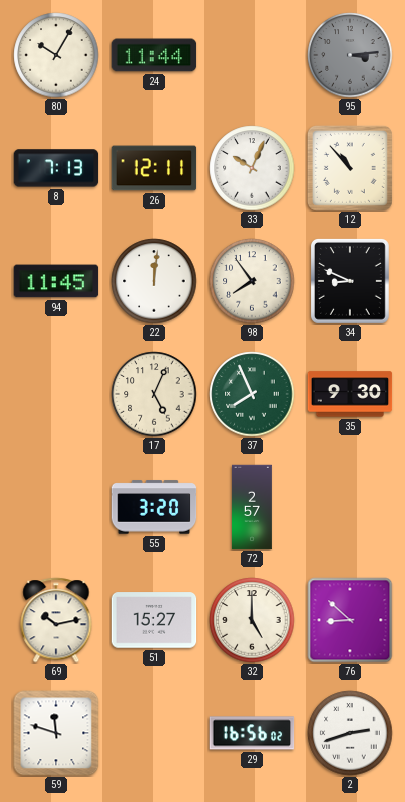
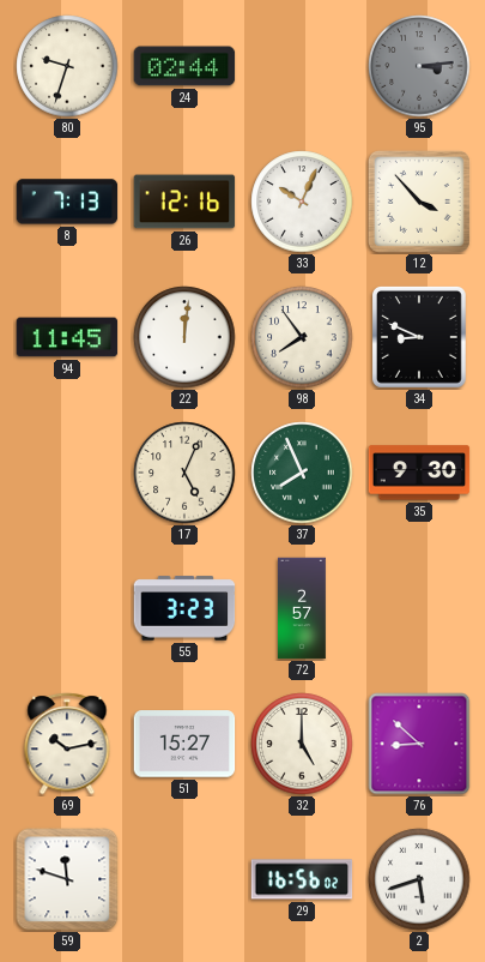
80: 10:05 -> 9:33 (67, 66)
24: 11:44 -> 02:44 (184, 66)
26: 12:11 -> 12:16 (184, 202)
12: 10:53 -> 3:53 (419, 202)
55: 3:20 -> 3:23 (184, 608)
2: 2:42 -> 5:42 (419, 879)
